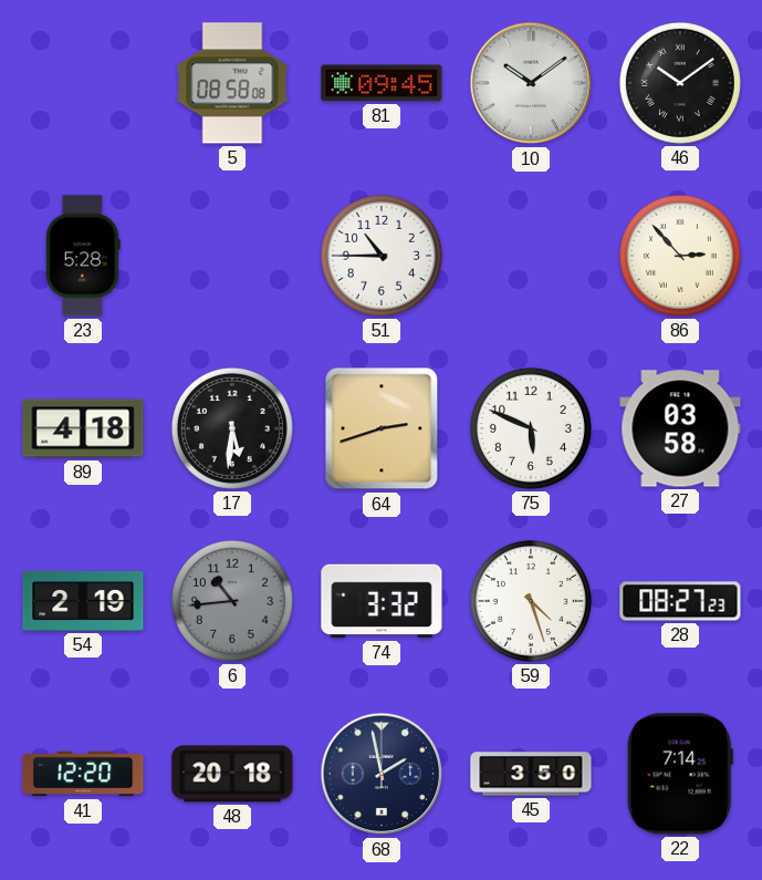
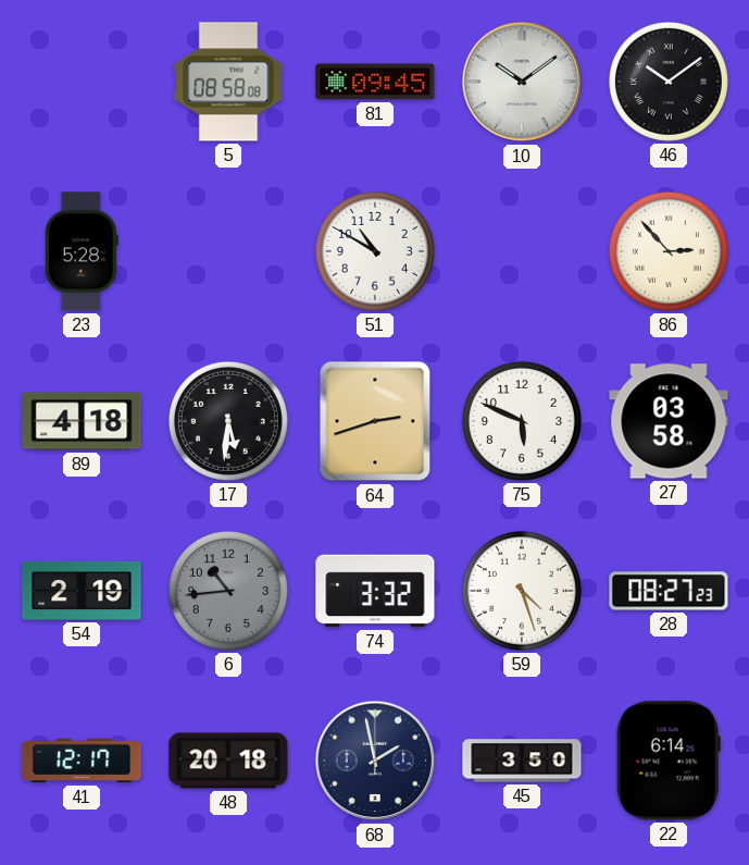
51: 10:45 -> 10:50 (375, 251)
41: 12:20 -> 12:17 (82, 761)
22: 7:14 -> 6:14 (669, 761)
